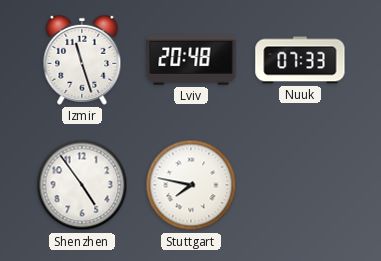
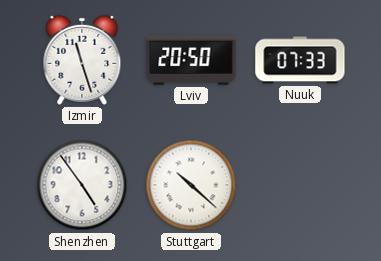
Lviv: 20:48 -> 20:50 (191, 60)
Stuttgart: 7:47 -> 10:22 (191, 185)
